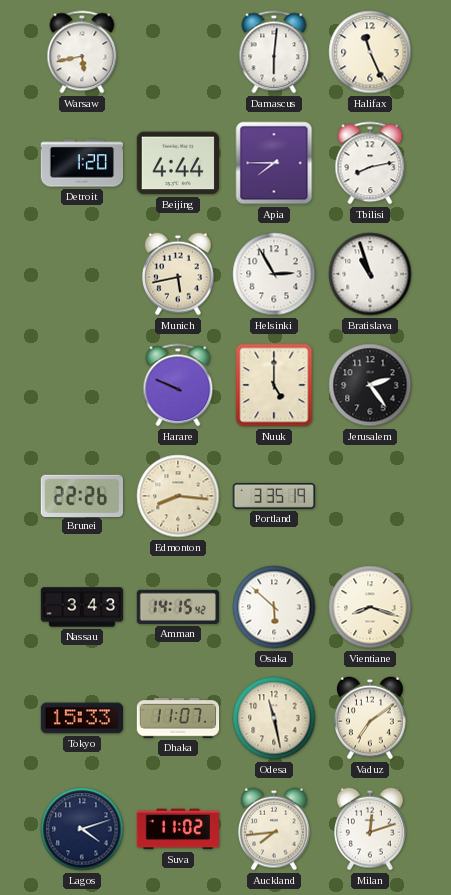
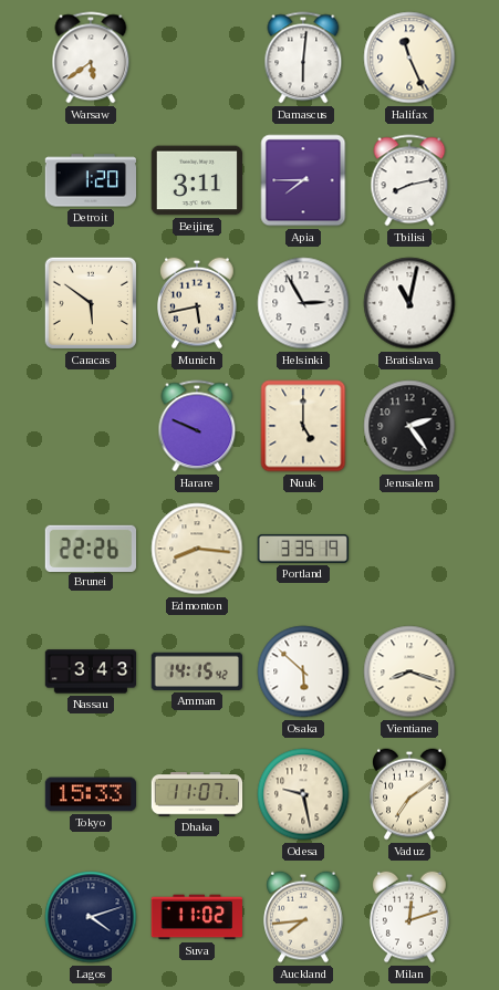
Warsaw: 5:43 -> 5:39 (91, 58)
Beijing: 4:44 -> 3:11 (196, 180)
Caracas: none -> 5:51 (91, 303)
Bratislava: 10:57 -> 11:02 (409, 303)
Odesa: 11:28 -> 9:28 (303, 794)
